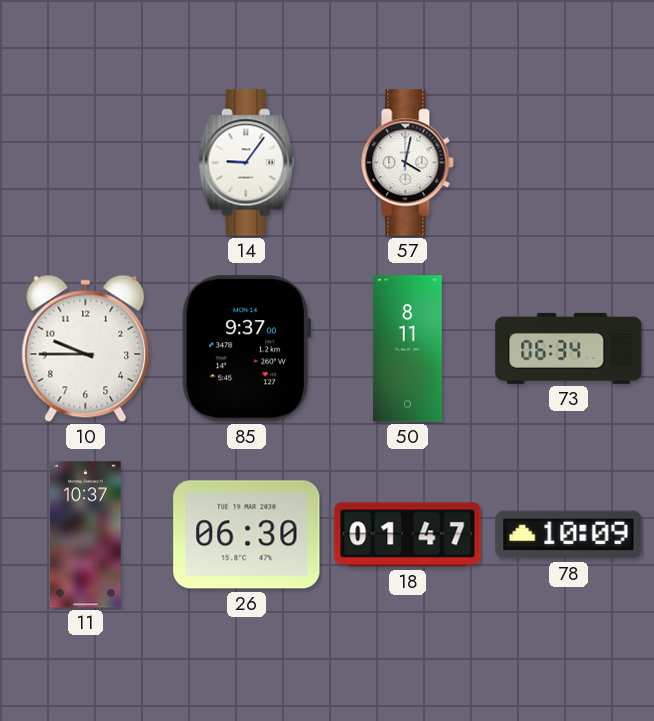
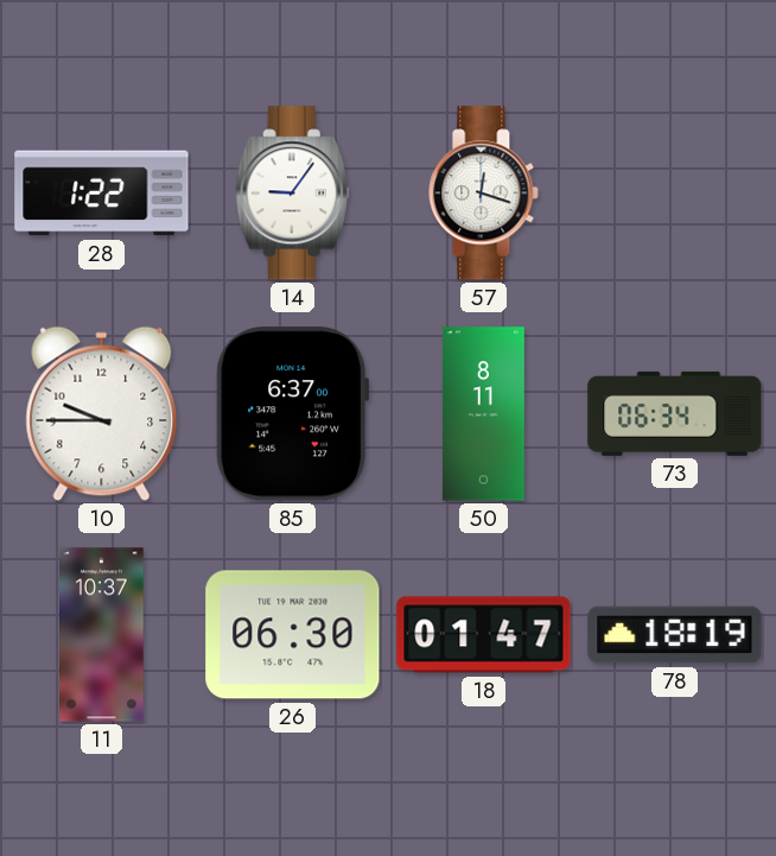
28: none -> 1:22 (102, 194)
57: 4:02 -> 12:18 (484, 194)
85: 9:37 -> 6:37 (293, 414)
78: 10:09 -> 18:19 (675, 635)
